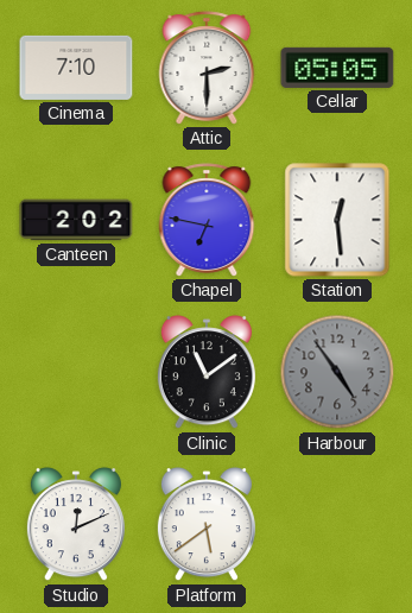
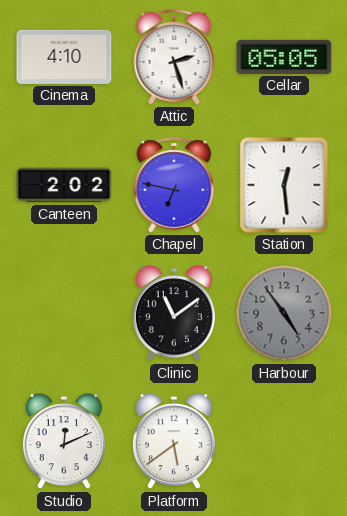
Cinema: 7:10 -> 4:10 (64, 57)
Attic: 2:30 -> 2:27 (174, 57)
